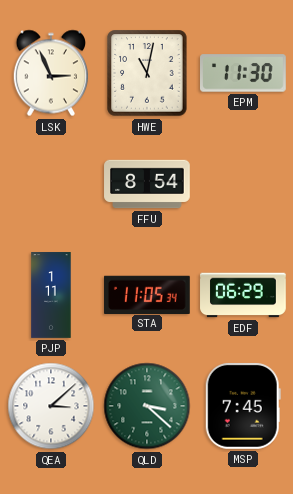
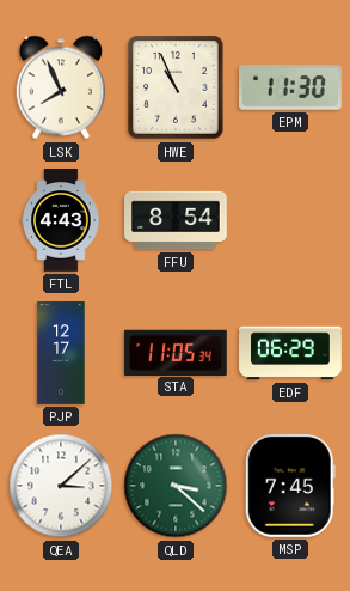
LSK: 2:56 -> 7:56 (60, 87)
HWE: 11:02 -> 10:56 (176, 87)
FTL: none -> 4:43 (61, 220)
PJP: 1:11 -> 12:17 (61, 353)
